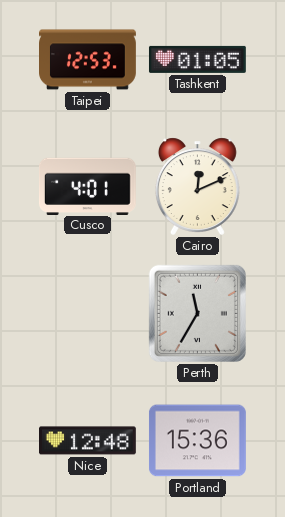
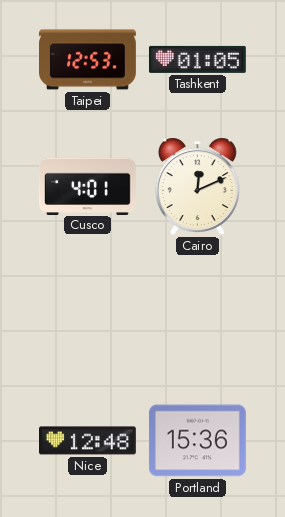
Perth: 11:35 -> none (197, 313)
